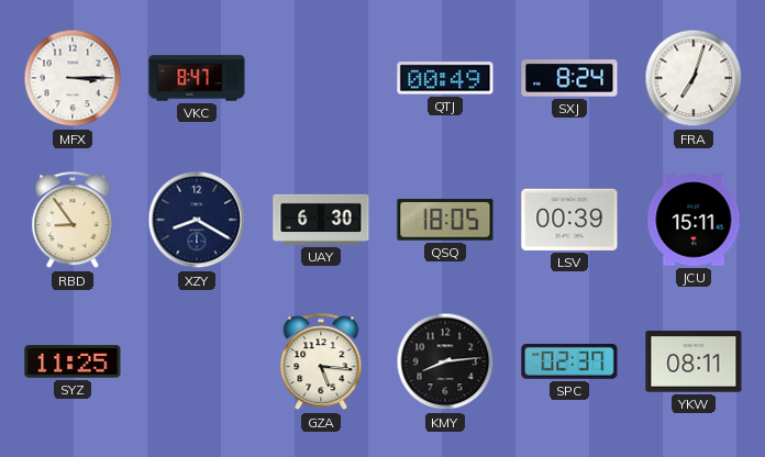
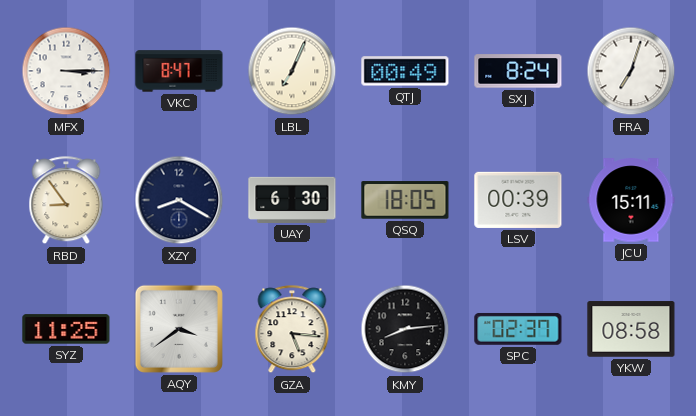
LBL: none -> 7:04 (292, 71)
AQY: none -> 3:39 (179, 329)
YKW: 08:11 -> 08:58 (631, 329)
